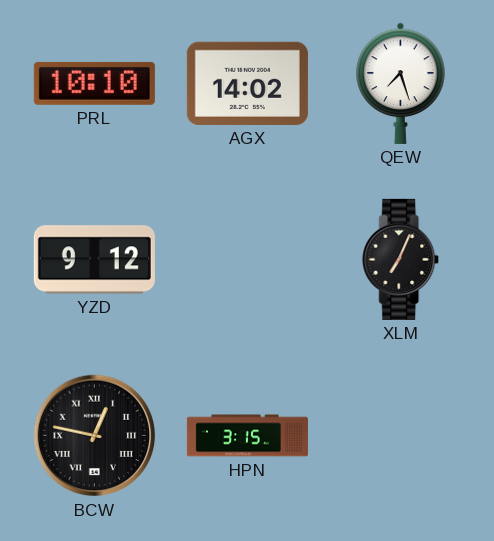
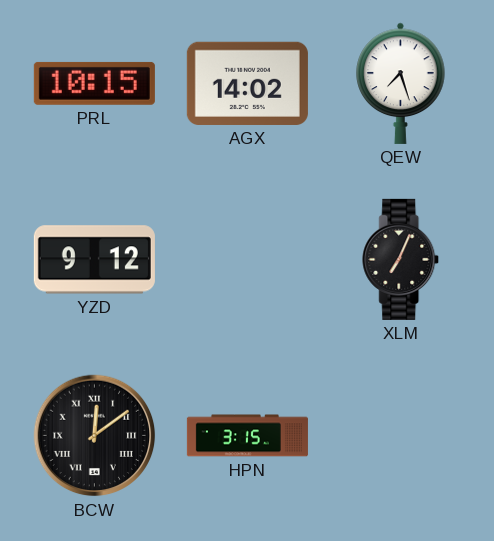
PRL: 10:10 -> 10:15 (94, 83)
BCW: 12:47 -> 12:09 (95, 436)
